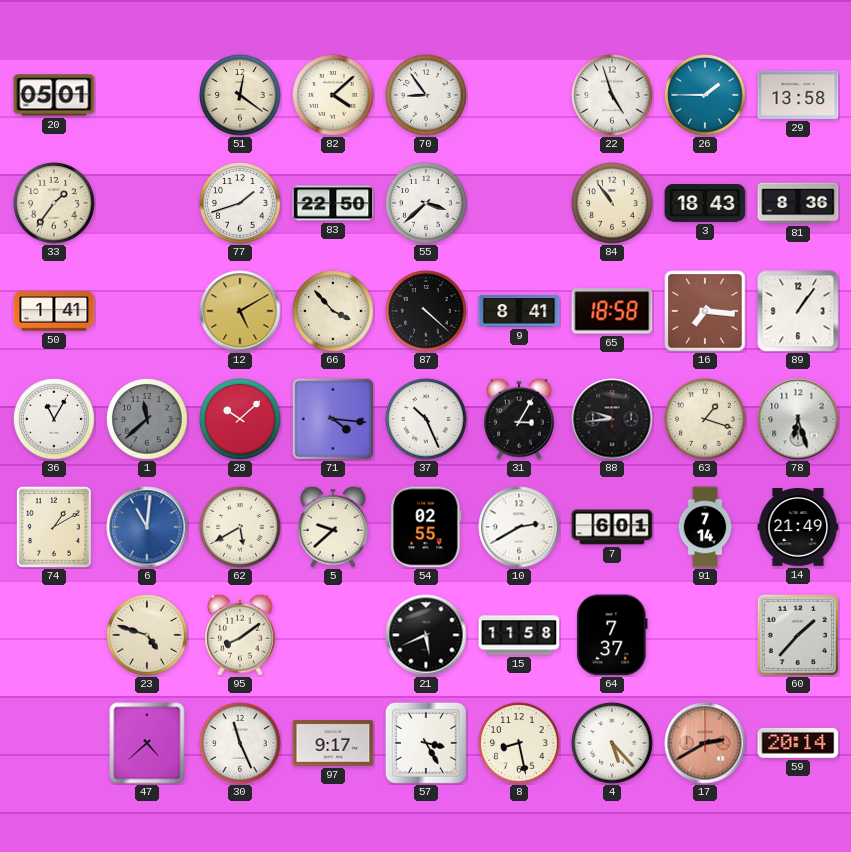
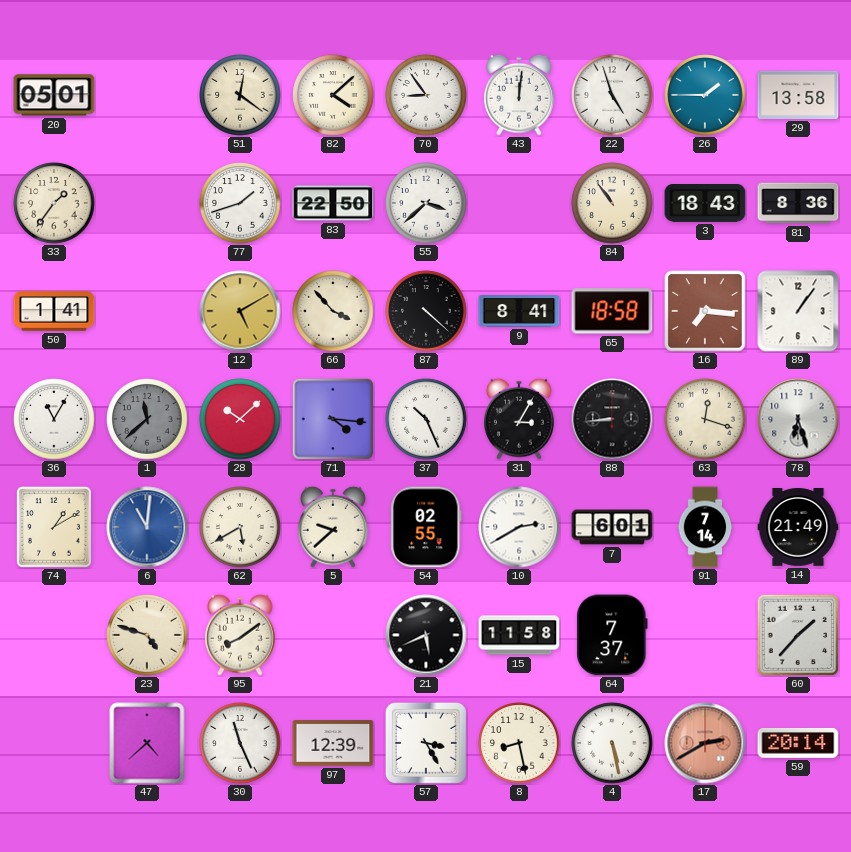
43: none -> 12:01 (519, 95)
88: 9:44 -> 8:44 (612, 419)
63: 1:18 -> 12:18 (705, 419)
97: 9:17 -> 12:39 (333, 743)
4: 5:23 -> 5:28 (612, 743)
